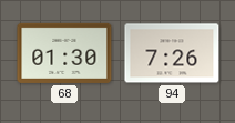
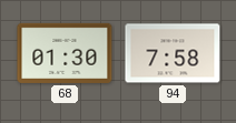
94: 7:26 -> 7:58 (173, 53)
